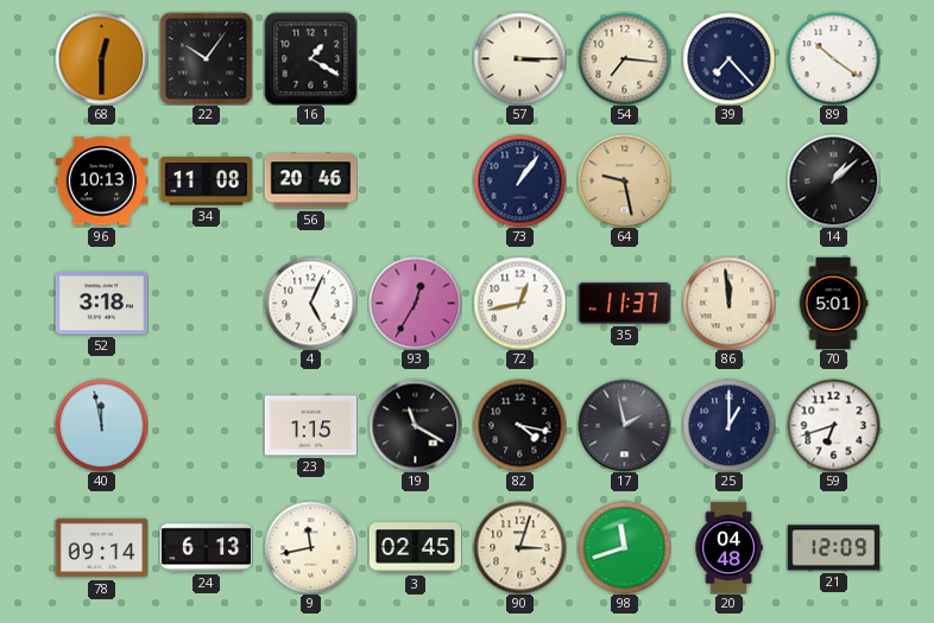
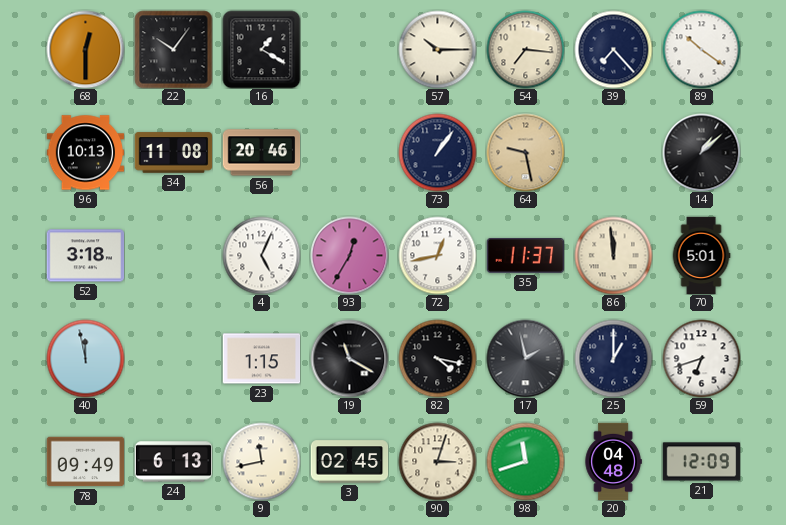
57: 3:15 -> 10:15 (437, 49)
78: 09:14 -> 09:49 (85, 462)
